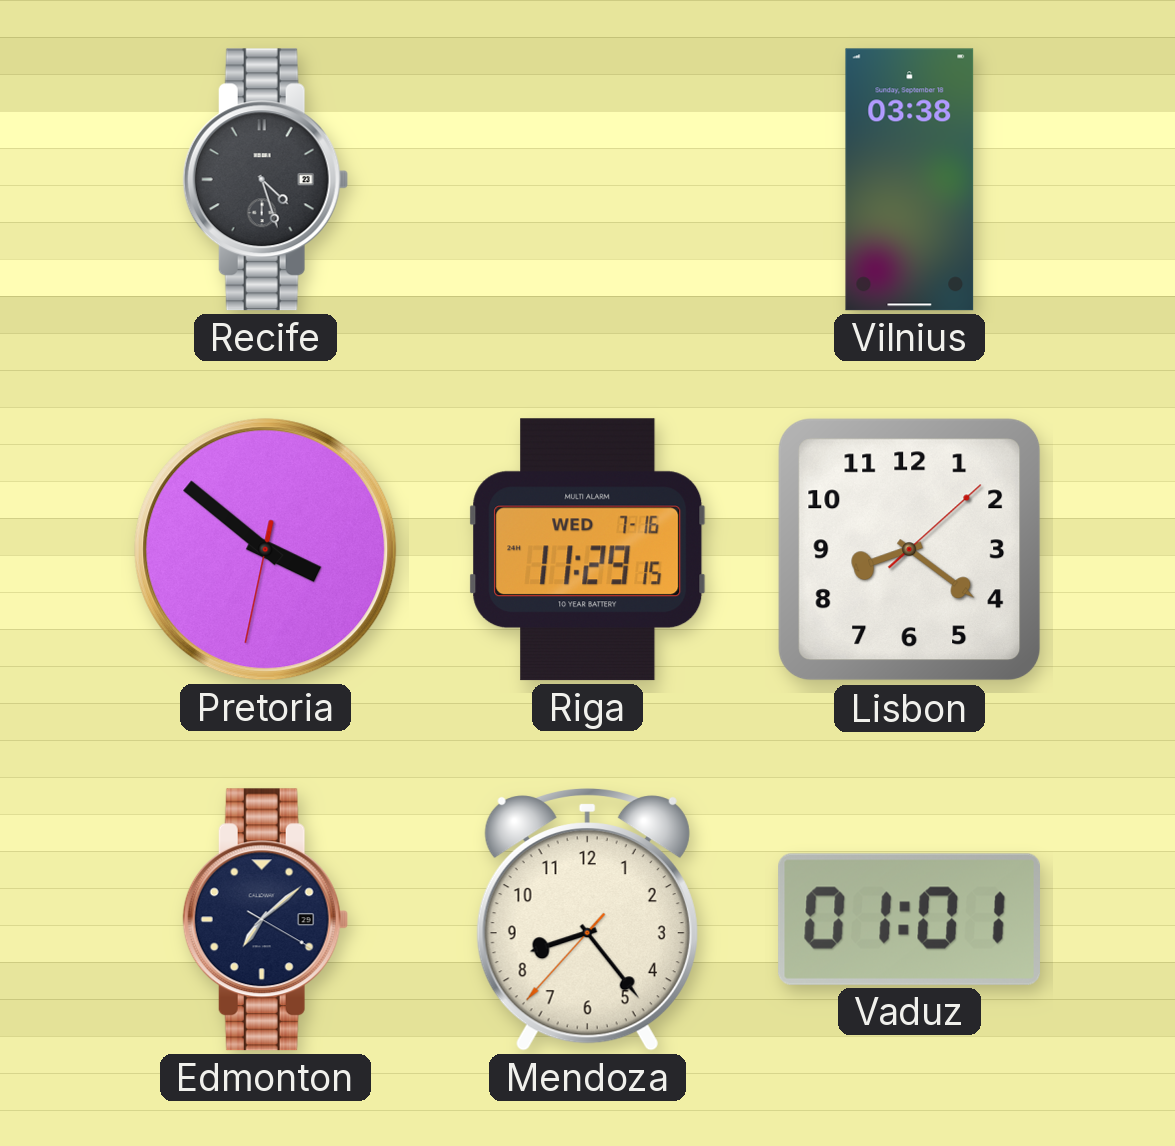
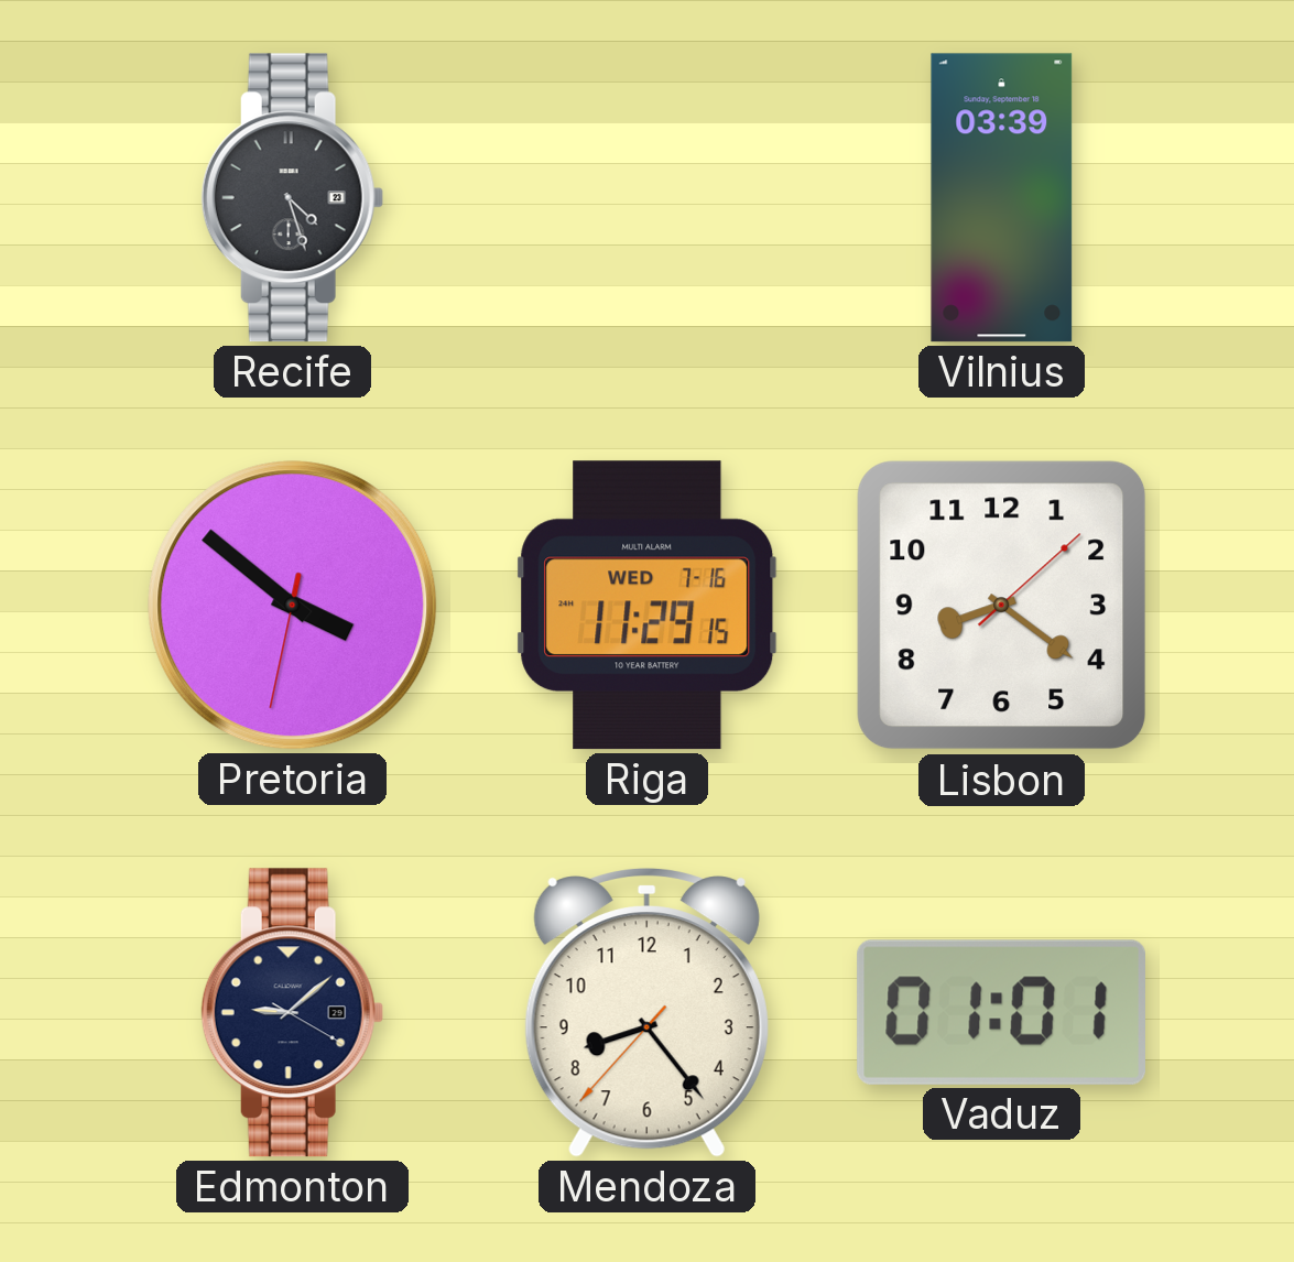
Vilnius: 03:38 -> 03:39 (1002, 198)
Edmonton: 7:08 -> 9:08 (292, 1013)
